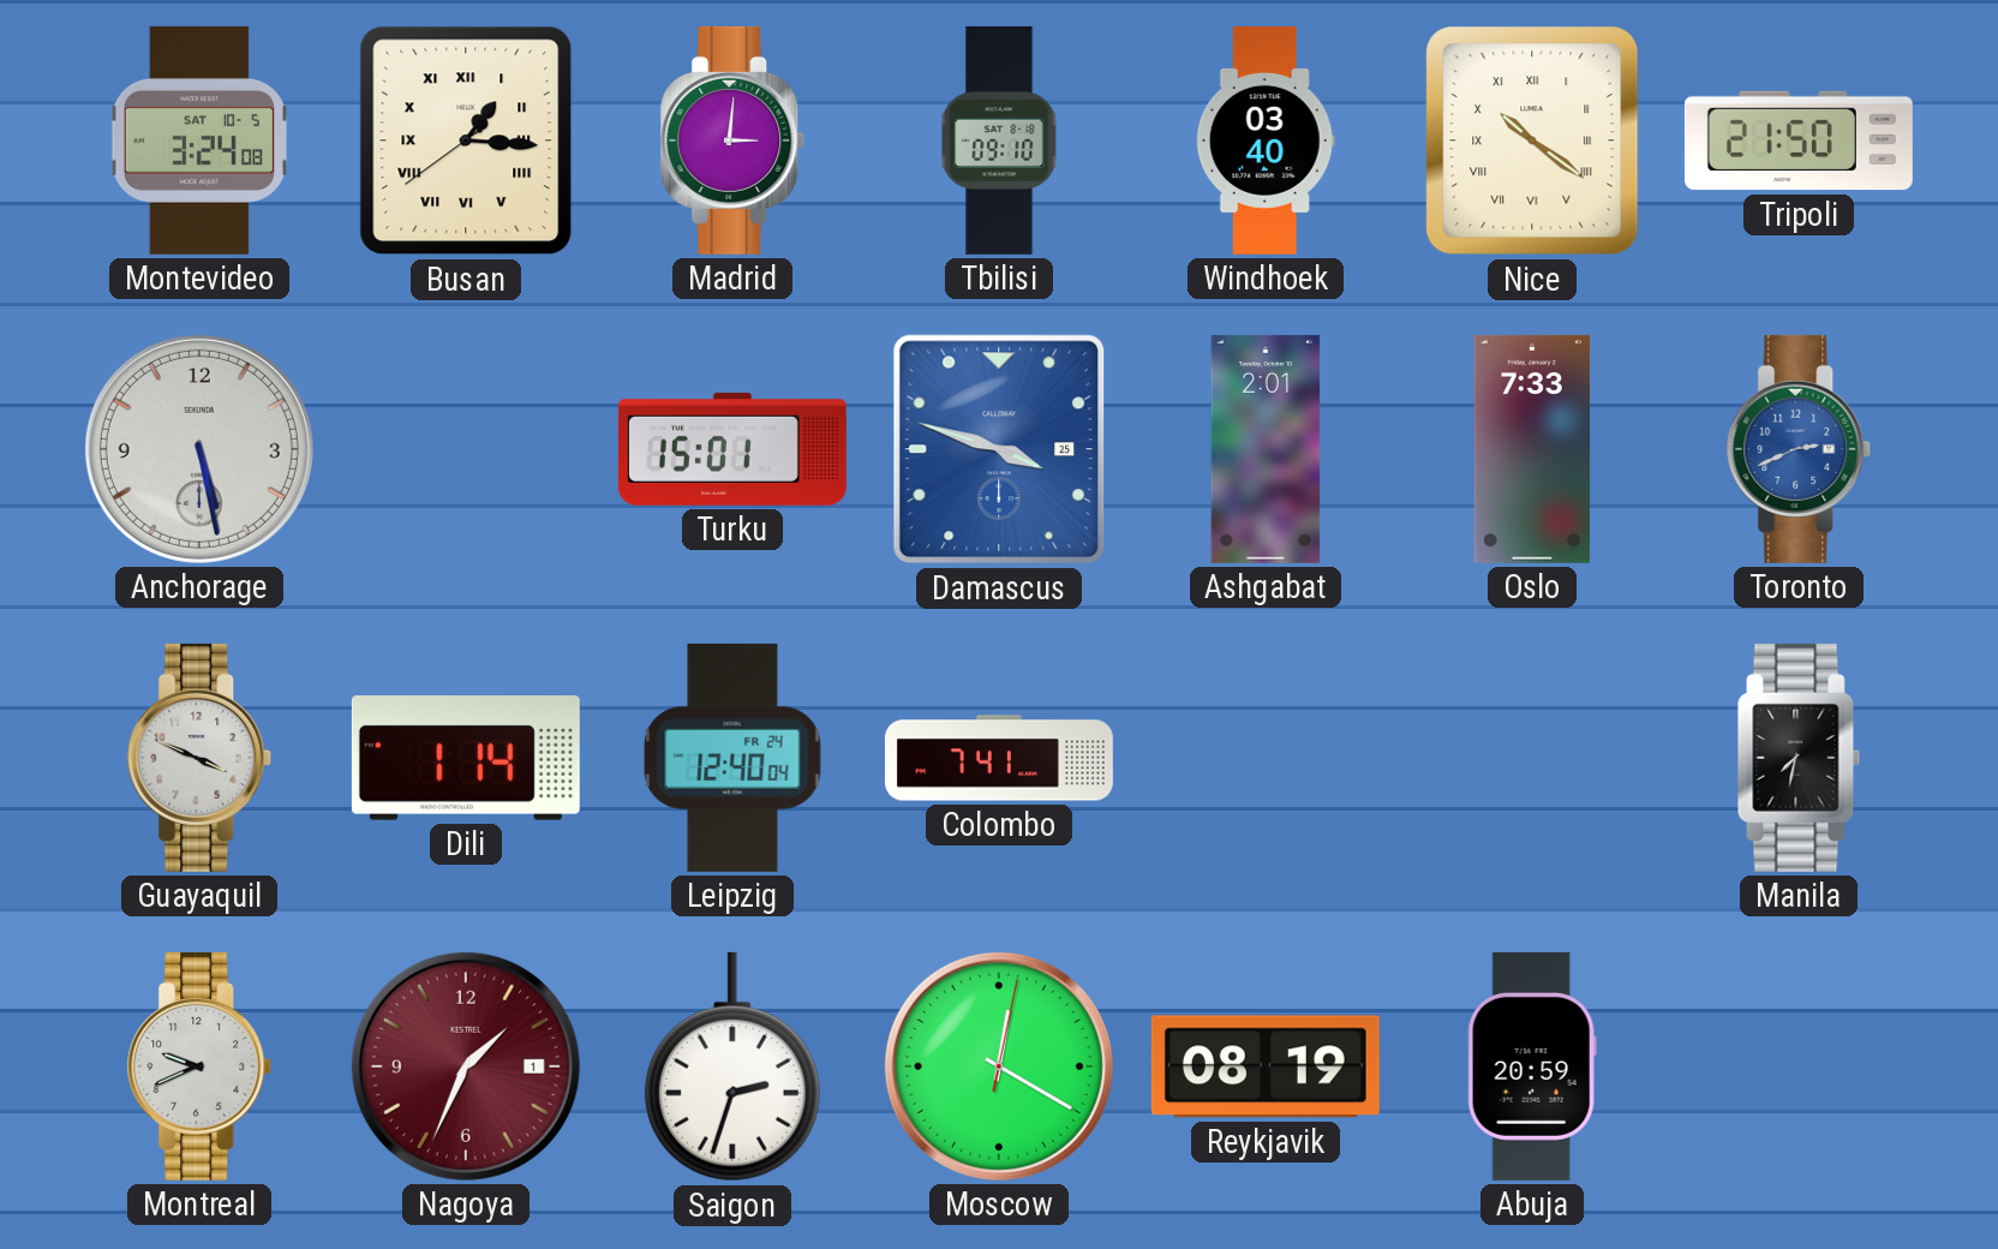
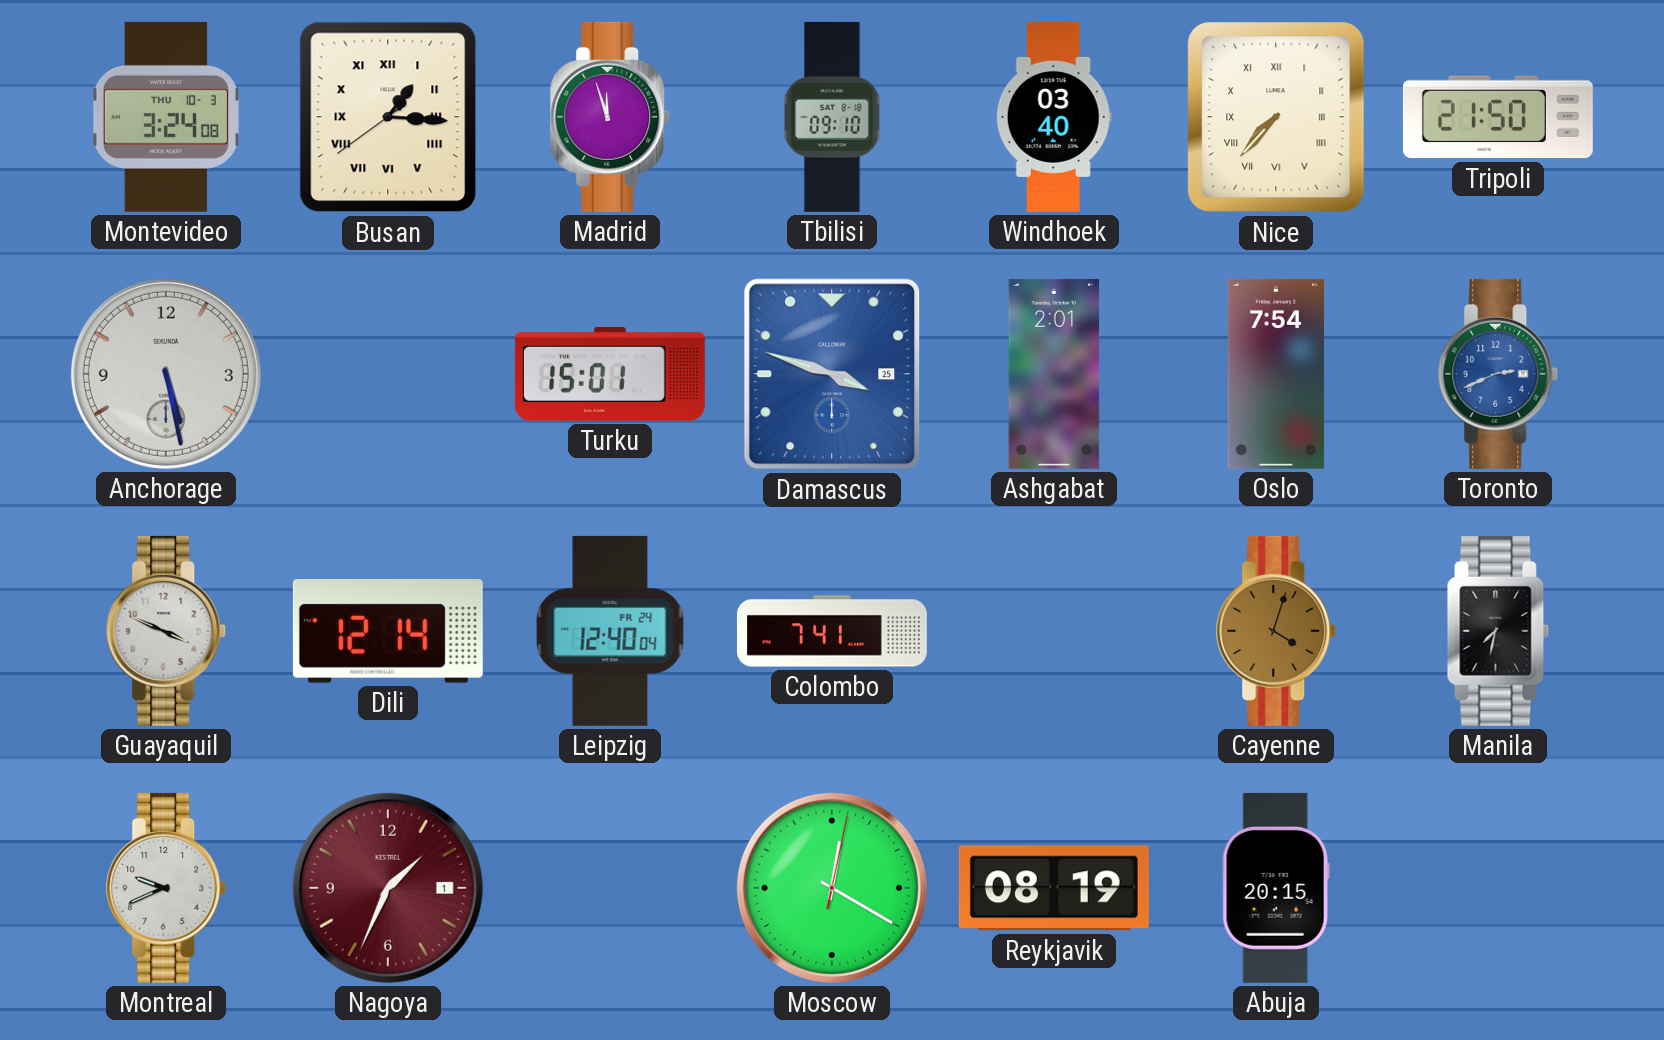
Montevideo date: SAT 10-5 -> THU 10-3 (166, 117)
Madrid: 3:01 -> 11:57 (610, 117)
Nice: 10:21 -> 7:37 (1276, 117)
Oslo: 7:33 -> 7:54 (1276, 374)
Dili: 1:14 -> 12:14 (388, 631)
Cayenne: none -> 4:03 (1276, 631)
Saigon: 2:33 -> none (732, 1066)
Abuja: 20:59 -> 20:15 (1276, 888)
